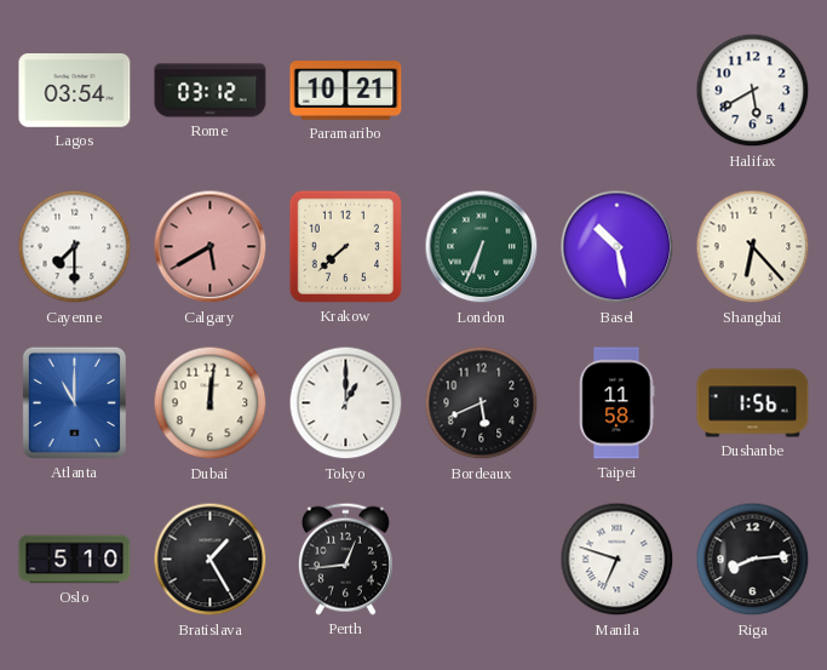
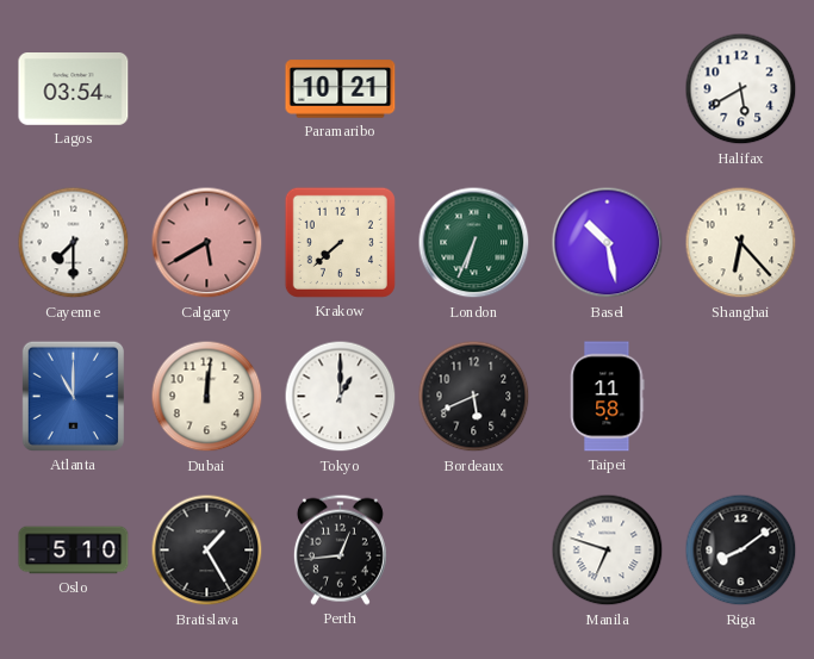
Rome: 03:12 -> none (211, 91)
Dushanbe: 1:56 -> none (753, 403)
Riga: 8:14 -> 8:09 (741, 551)
